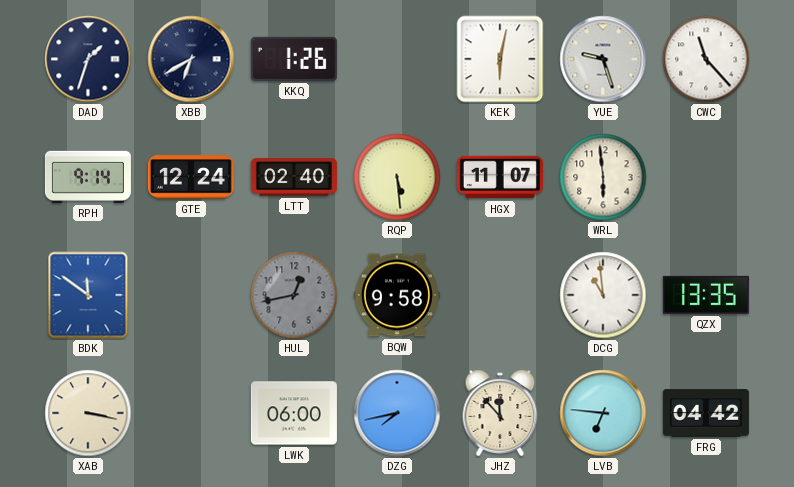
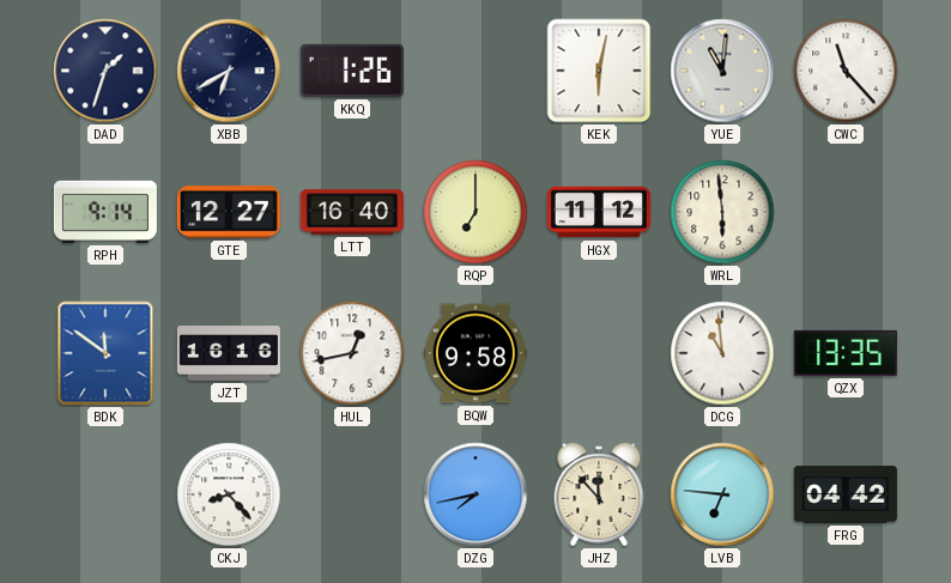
YUE: 9:27 -> 11:01 (722, 71)
GTE: 12:24 -> 12:27 (229, 212)
LTT: 02:40 -> 16:40 (352, 212)
RQP: 5:29 -> 7:00 (476, 212)
HGX: 11:07 -> 11:12 (599, 212)
JZT: none -> 16:16 (229, 354)
HUL dial: grey -> white (352, 353)
XAB: 3:17 -> none (88, 413)
CKJ: none -> 8:23 (229, 494)
LWK: 06:00 -> none (294, 413)
